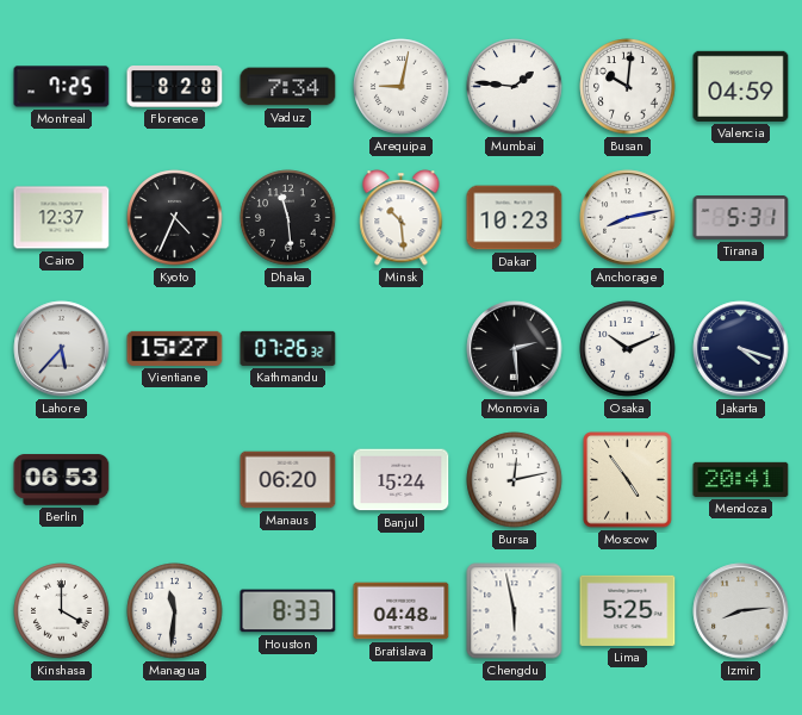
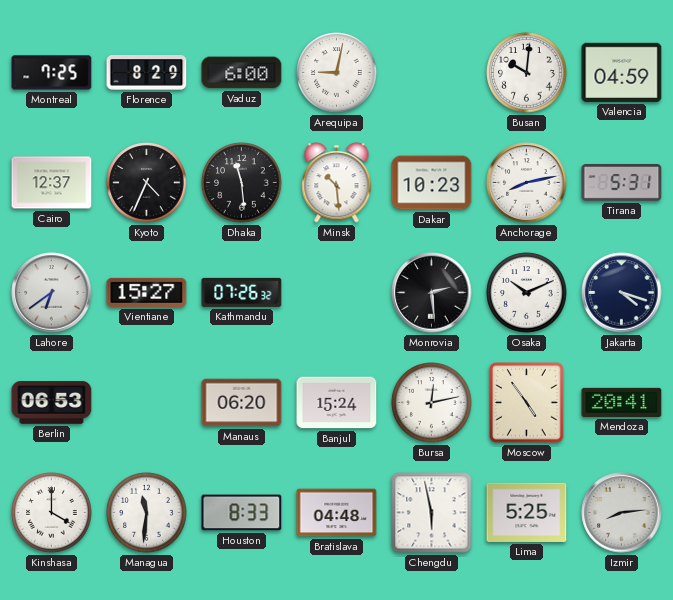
Florence: 8:28 -> 8:29 (147, 73)
Vaduz: 7:34 -> 6:00 (242, 73)
Mumbai: 1:46 -> none (515, 87)
Lahore: 5:37 -> 6:39 (52, 293)
